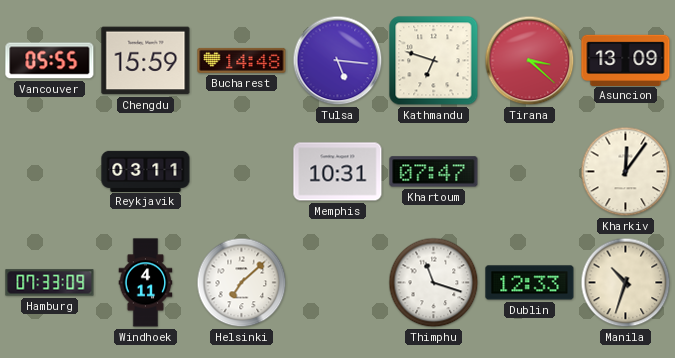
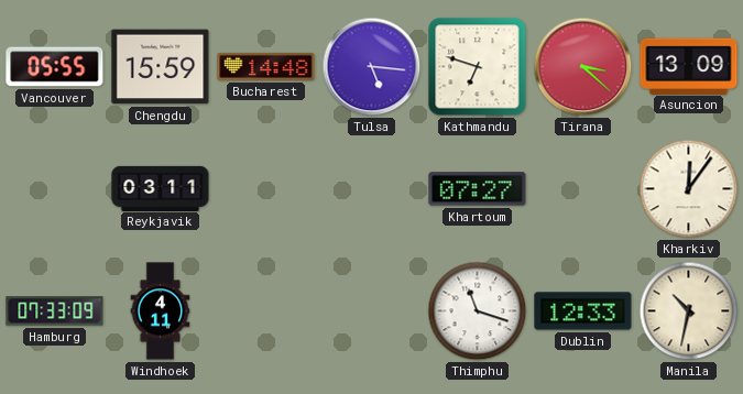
Memphis: 10:31 -> none (338, 172)
Khartoum: 07:47 -> 07:27 (478, 189)
Helsinki: 7:08 -> none (242, 283)
Manila: 10:33 -> 10:32 (689, 311)
